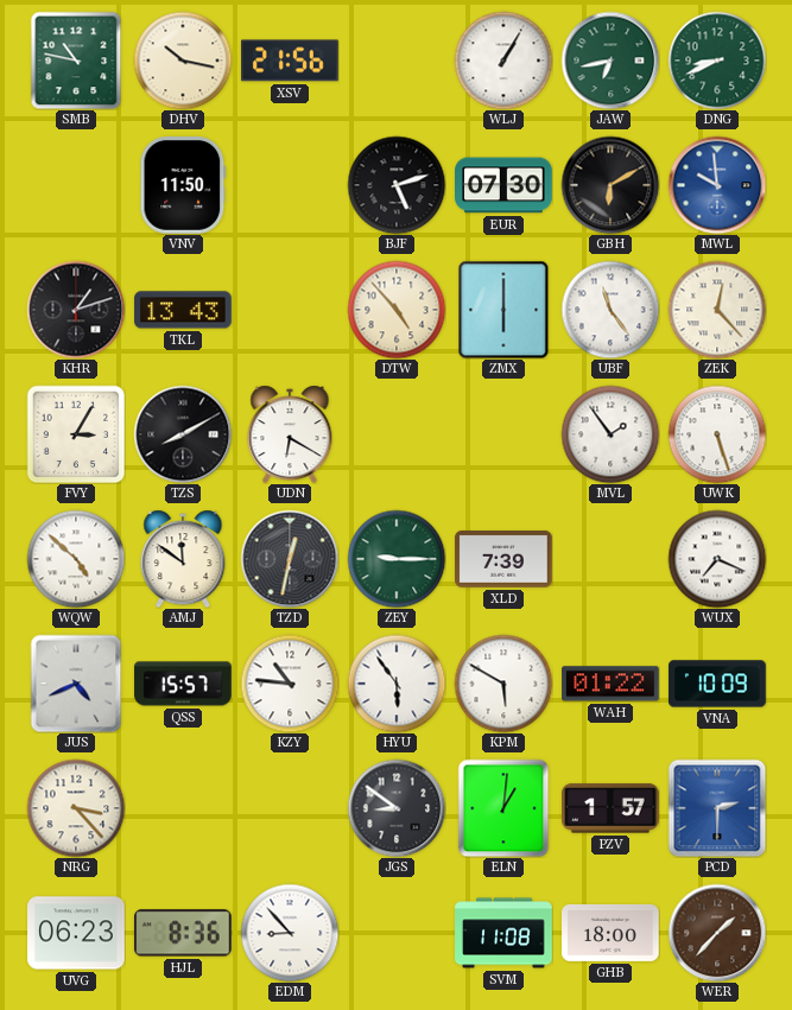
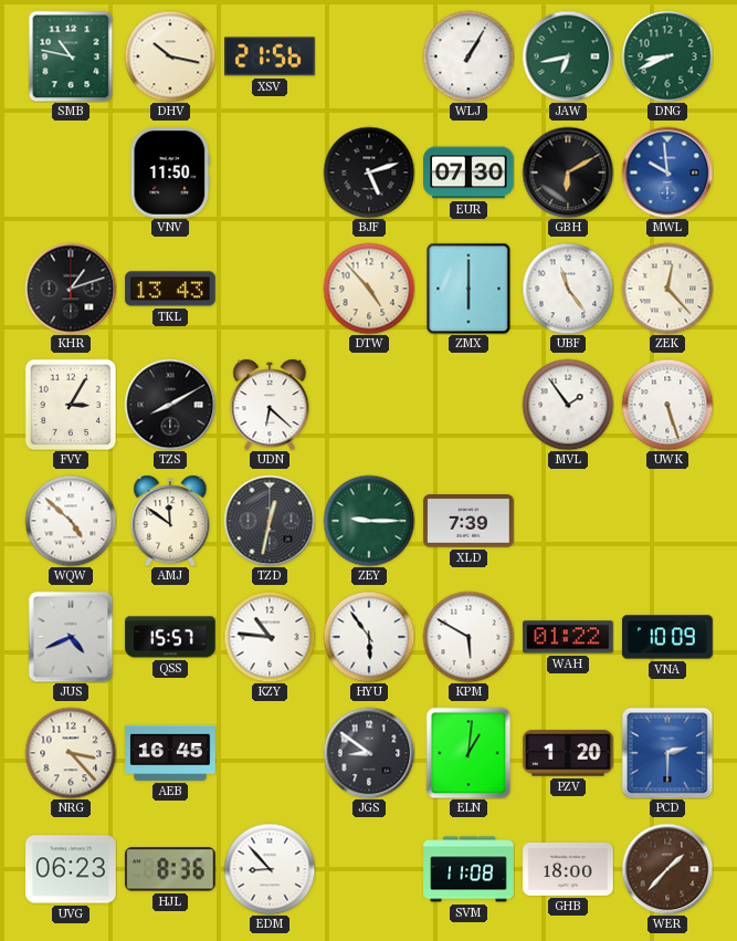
UDN: 6:20 -> 6:22 (270, 405)
WUX: 7:19 -> none (717, 559)
AEB: none -> 16:45 (170, 753)
PZV: 1:57 -> 1:20 (569, 753)
